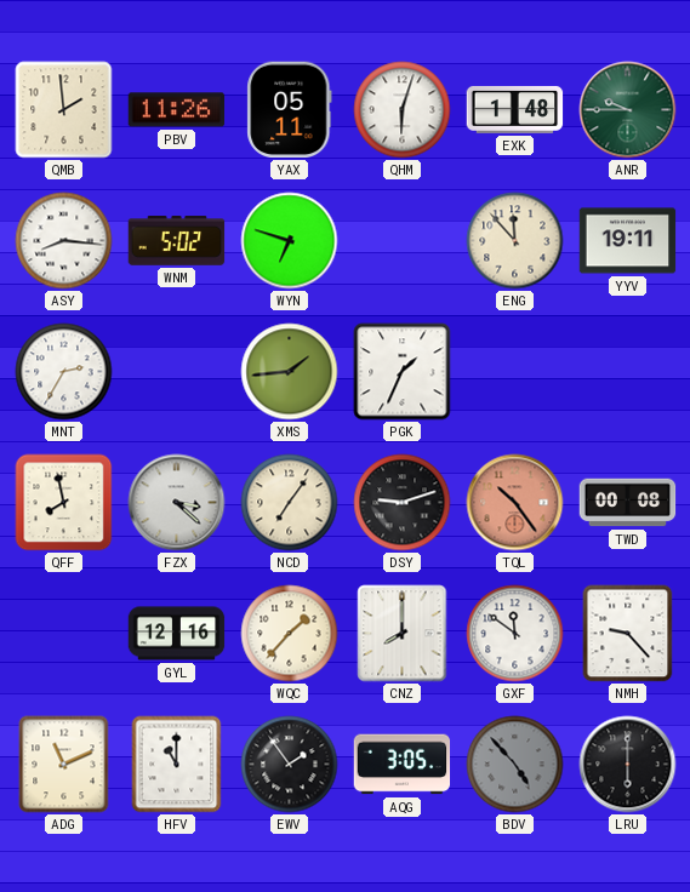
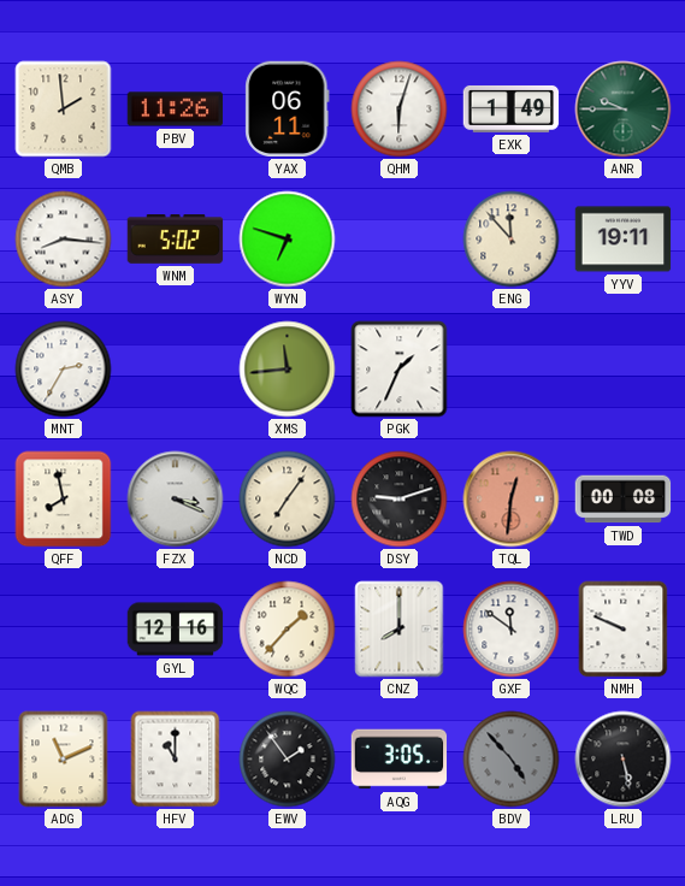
YAX: 05:11 -> 06:11 (288, 110)
EXK: 1:48 -> 1:49 (512, 108)
XMS: 1:44 -> 11:44 (288, 370)
FZX: 3:22 -> 3:19 (176, 500)
TQL: 10:24 -> 12:31 (512, 500)
NMH: 9:23 -> 9:49 (624, 630)
LRU: 6:00 -> 5:28 (624, 760)
